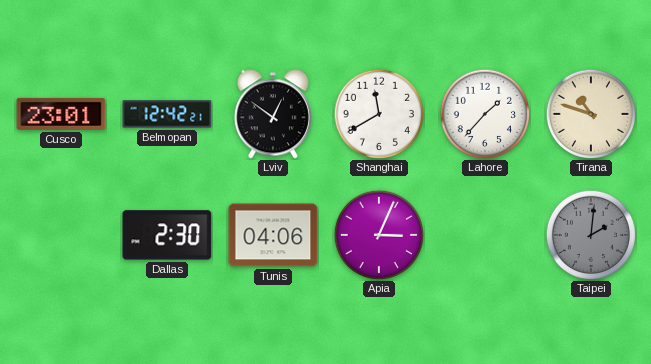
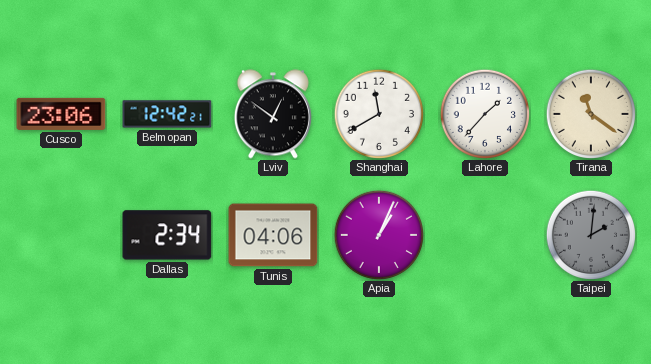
Cusco: 23:01 -> 23:06 (61, 114)
Tirana: 10:48 -> 11:21 (590, 113)
Dallas: 2:30 -> 2:34 (167, 235)
Apia: 3:04 -> 1:04 (378, 234)
